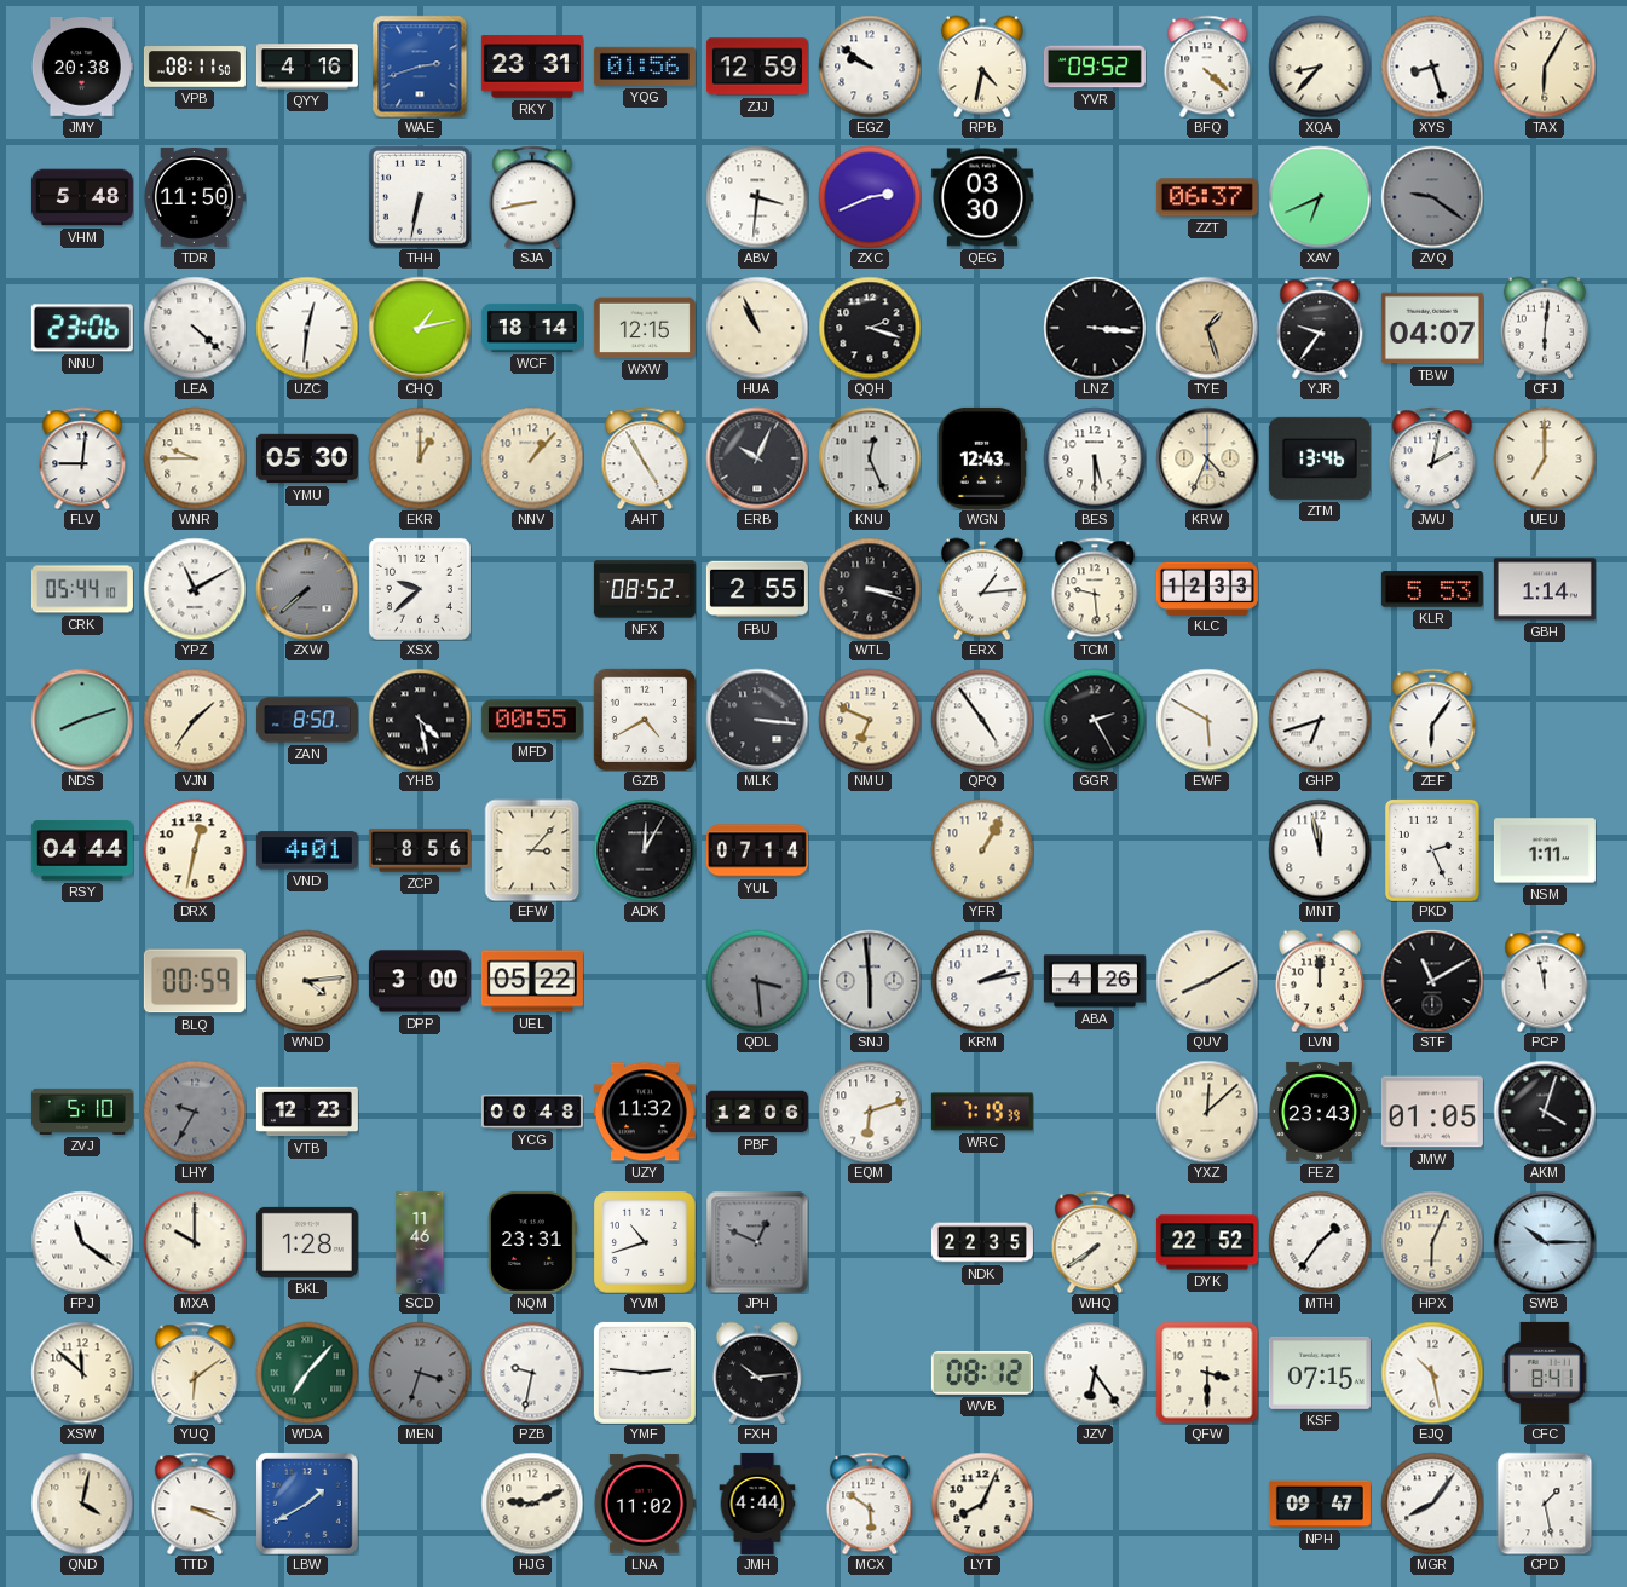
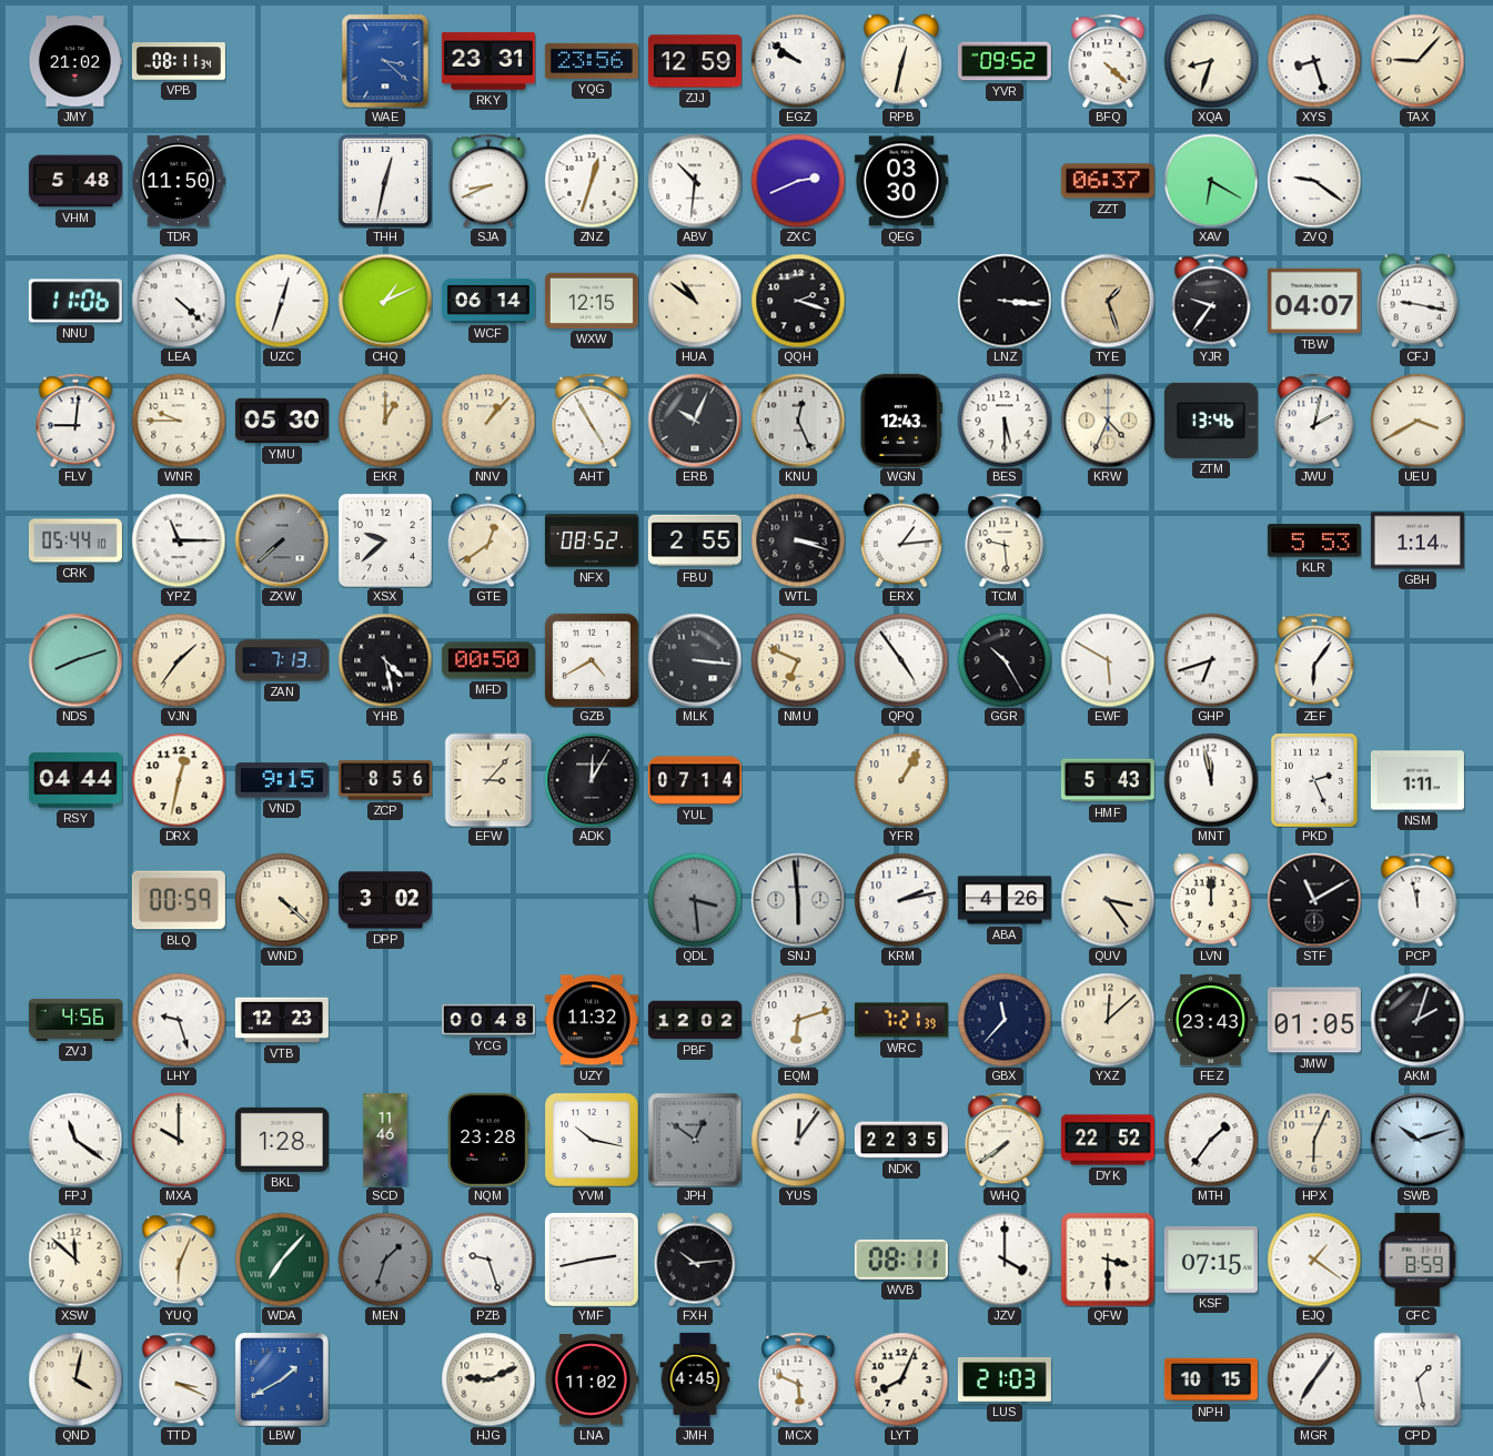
JMY: 20:38 -> 21:02 (75, 61)
VPB: 08:11:50 -> 08:11:34 (179, 61)
QYY: 4:16 -> none (307, 67)
WAE: 2:42 -> 3:22 (385, 61)
YQG: 01:56 -> 23:56 (592, 61)
RPB: 4:32 -> 12:32 (901, 61)
XQA: 8:37 -> 8:33 (1211, 61)
TAX: 6:05 -> 9:07 (1418, 61)
THH: 6:32 -> 12:32 (385, 181)
SJA: 8:43 -> 8:41 (488, 181)
ZNZ: none -> 12:33 (592, 181)
ABV: 3:31 -> 10:31 (695, 181)
XAV: 6:41 -> 6:20 (1211, 181)
ZVQ dial: grey -> white (1314, 181)
NNU: 23:06 -> 11:06 (75, 301)
UZC: 12:31 -> 12:33 (282, 301)
CHQ: 1:13 -> 1:11 (385, 301)
WCF: 18:14 -> 06:14 (488, 301)
HUA: 10:56 -> 10:51 (695, 301)
CFJ: 6:01 -> 9:17 (1418, 301)
UEU: 7:00 -> 3:40 (1418, 421)
YPZ: 11:10 -> 11:15 (179, 540)
GTE: none -> 12:39 (488, 540)
KLC: 12:33 -> none (1207, 588)
ZAN: 8:50 -> 7:13 (282, 660)
MFD: 00:55 -> 00:50 (488, 660)
GGR: 2:25 -> 10:25 (1005, 660)
VND: 4:01 -> 9:15 (282, 780)
HMF: none -> 5:43 (1108, 780)
WND: 4:14 -> 4:22 (282, 900)
DPP: 3:00 -> 3:02 (385, 900)
UEL: 05:22 -> none (532, 981)
QUV: 8:10 -> 3:24 (1108, 900)
ZVJ: 5:10 -> 4:56 (75, 1020)
LHY: 9:35 -> 9:27 (179, 1020)
LHY dial: grey -> white (179, 1020)
PBF: 12:06 -> 12:02 (695, 1020)
WRC: 7:19 -> 7:21 (901, 1020)
GBX: none -> 11:37 (1005, 1020)
AKM: 4:03 -> 2:03 (1418, 1020)
NQM: 23:31 -> 23:28 (488, 1140)
YVM: 10:42 -> 10:17 (592, 1140)
JPH: 12:49 -> 12:51 (695, 1140)
YUS: none -> 12:06 (798, 1140)
SWB: 10:15 -> 10:12 (1418, 1140)
YUQ: 6:09 -> 6:04 (179, 1260)
MEN: 3:33 -> 1:33 (385, 1260)
PZB: 9:32 -> 9:27 (488, 1260)
YMF: 2:46 -> 2:43 (592, 1260)
WVB: 08:12 -> 08:11 (901, 1260)
JZV: 6:24 -> 4:00 (1005, 1260)
EJQ: 10:28 -> 1:21 (1314, 1260)
CFC: 8:41 -> 8:59 (1418, 1260)
JMH: 4:44 -> 4:45 (695, 1379)
MCX: 5:51 -> 5:49 (798, 1379)
LUS: none -> 21:03 (1005, 1379)
NPH: 09:47 -> 10:15 (1211, 1379)
MGR: 8:06 -> 7:06 (1314, 1379)
